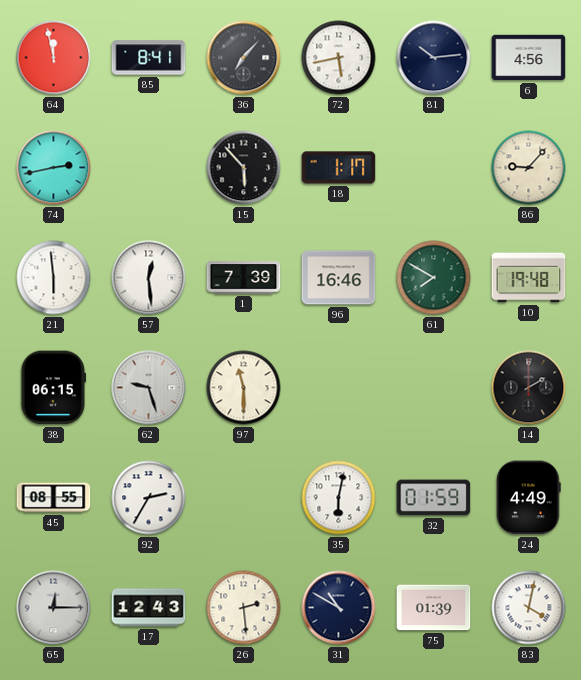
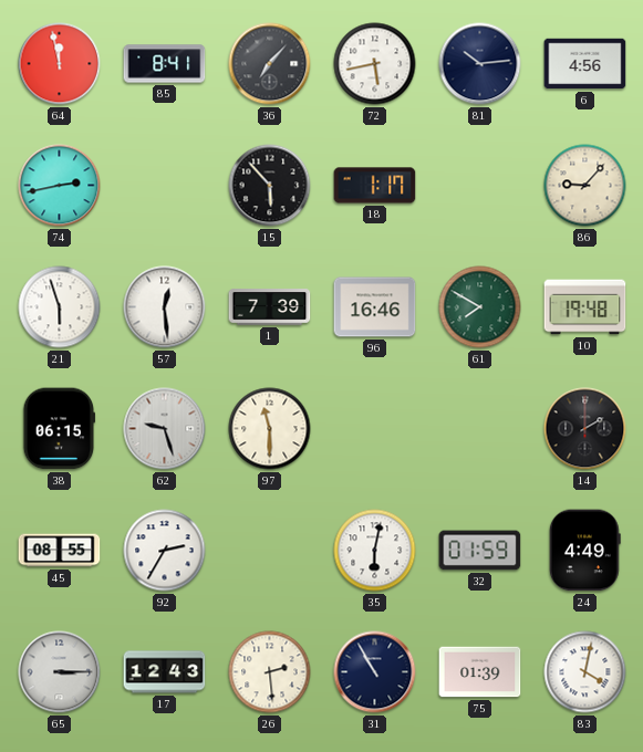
21: 5:59 -> 5:57 (60, 307)
65: 12:15 -> 3:15 (60, 672)
31: 10:50 -> 10:55 (375, 672)
